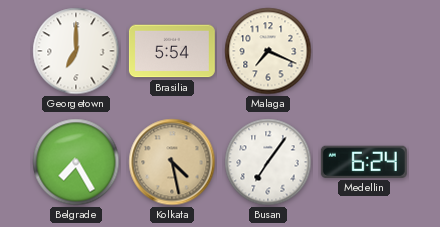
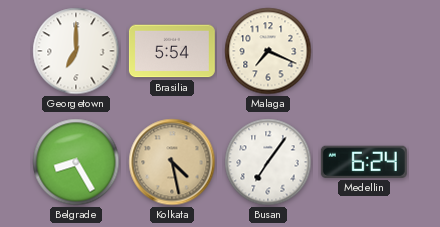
Belgrade: 7:25 -> 8:25 (76, 162)
